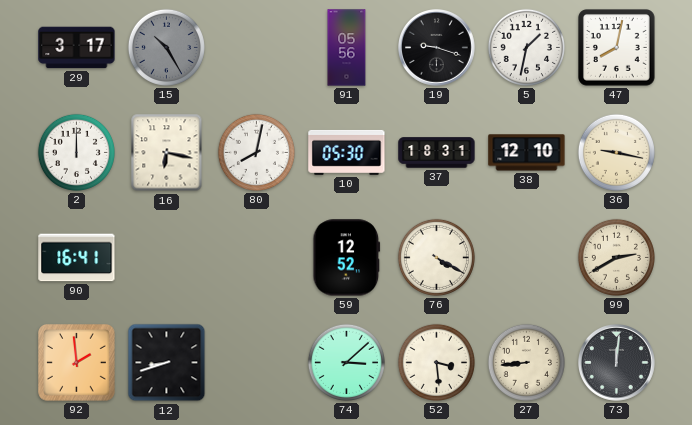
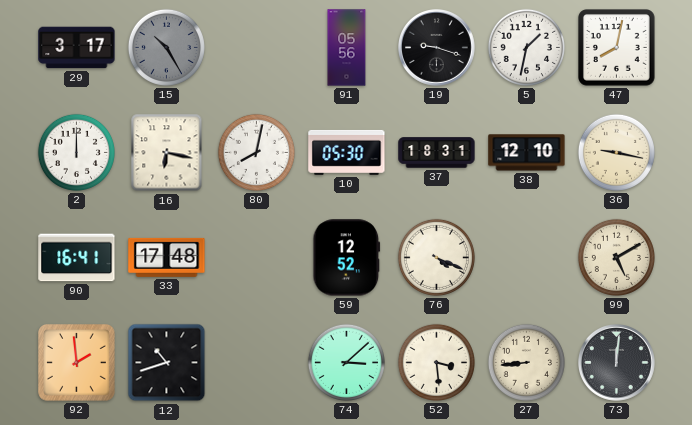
33: none -> 17:48 (167, 257)
76: 4:20 -> 4:19 (436, 257)
99: 2:40 -> 5:10 (616, 257)
12: 8:42 -> 10:42 (167, 363)
